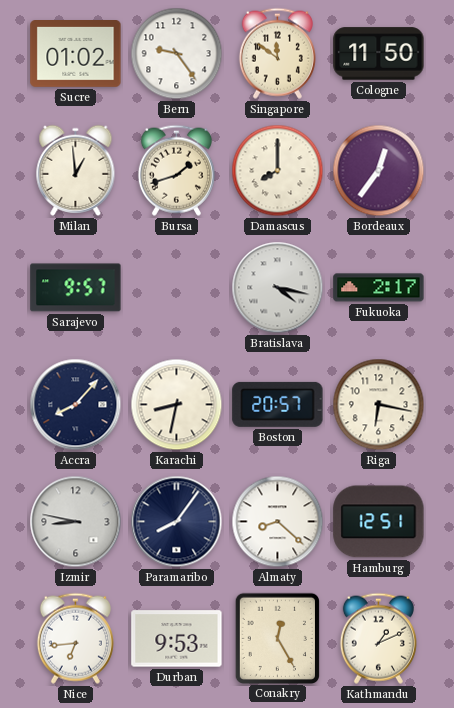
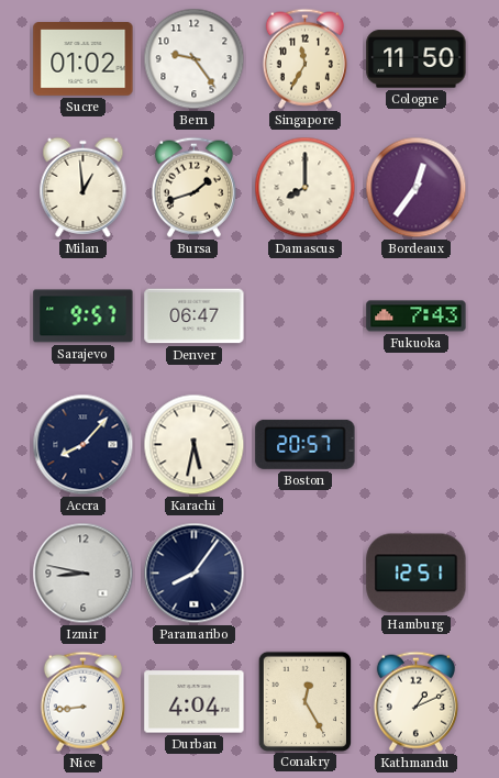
Singapore: 11:51 -> 11:35 (304, 58)
Denver: none -> 06:47 (195, 316)
Bratislava: 4:17 -> none (278, 288)
Fukuoka: 2:17 -> 7:43 (417, 316)
Karachi: 8:32 -> 5:32 (195, 445)
Riga: 6:17 -> none (379, 405)
Almaty: 8:22 -> none (278, 522)
Nice: 6:44 -> 8:44 (82, 701)
Durban: 9:53 -> 4:04 (195, 702)
